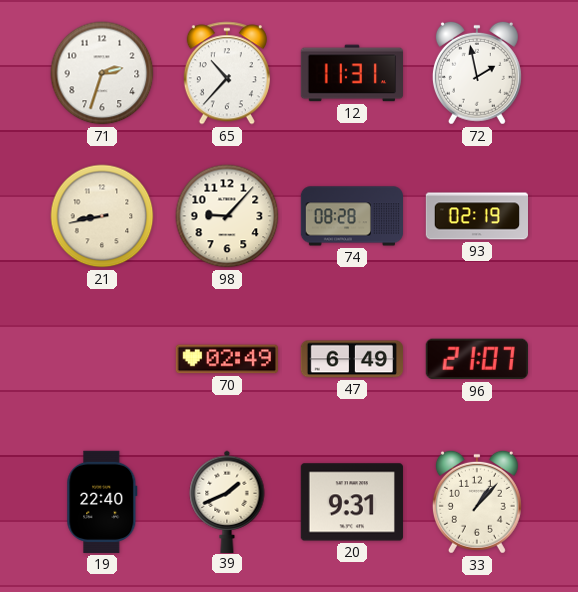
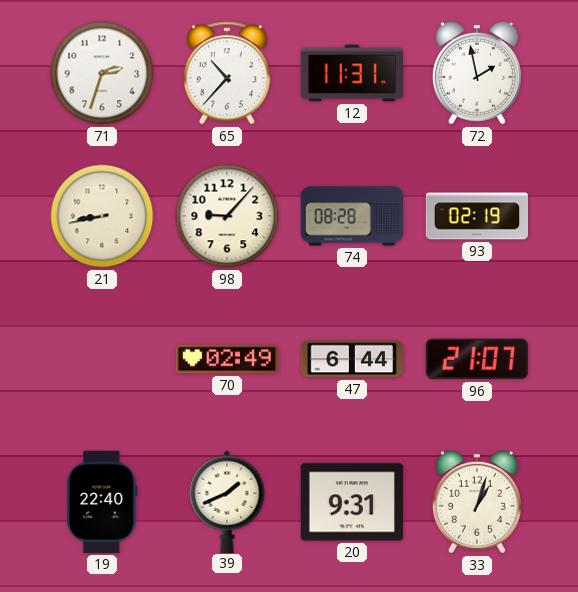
47: 6:49 -> 6:44 (351, 359)
33: 1:07 -> 1:03 (477, 502)
